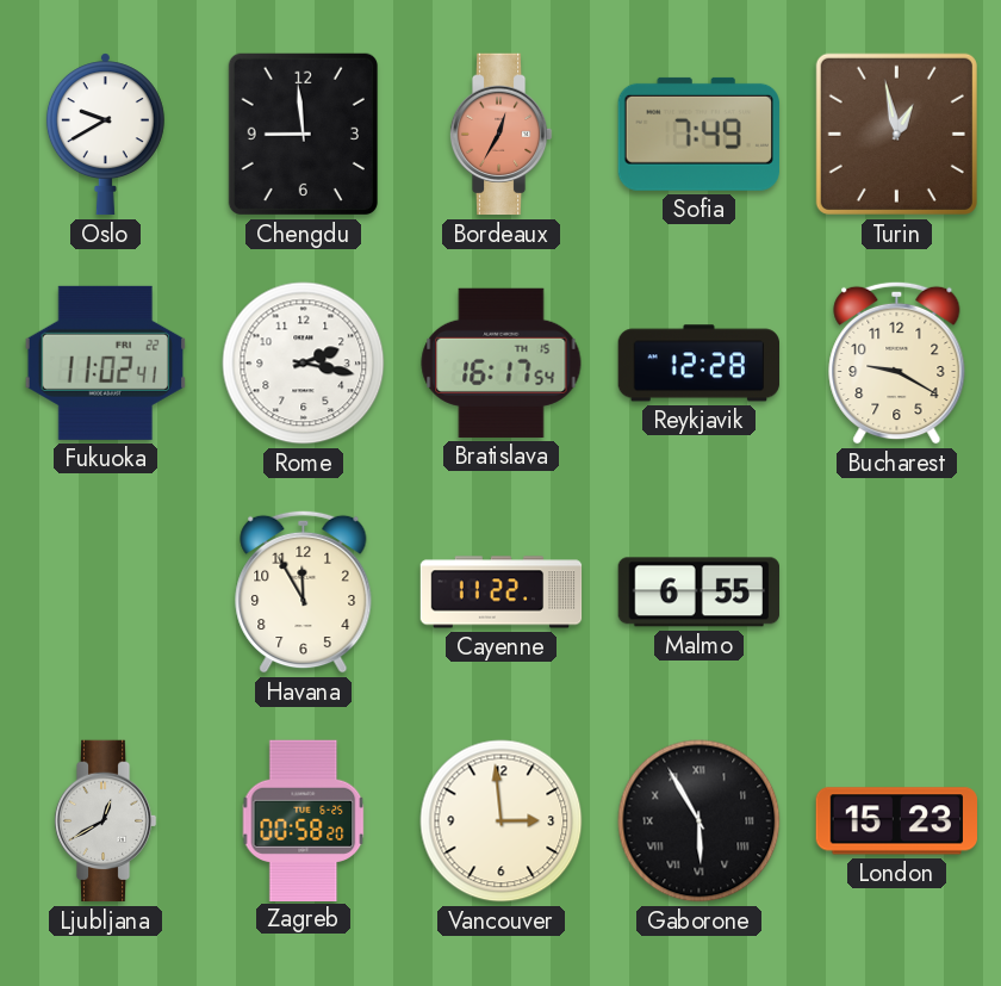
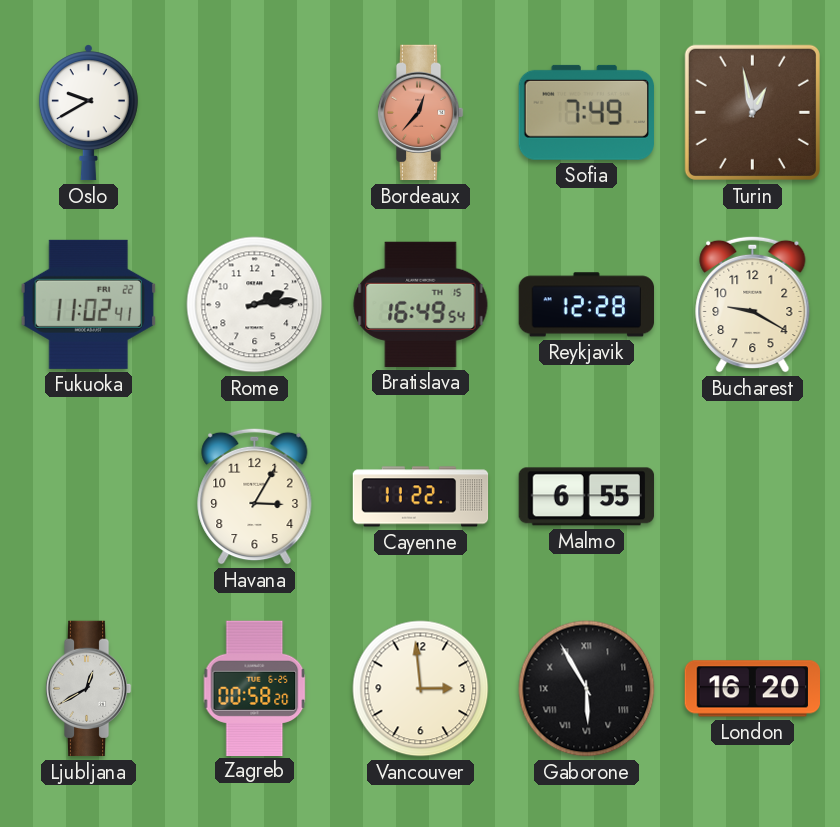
Chengdu: 8:59 -> none (303, 134)
Bordeaux: 12:35 -> 12:37 (420, 113)
Rome: 2:17 -> 2:14 (255, 305)
Bratislava: 16:17 -> 16:49 (421, 304)
Havana: 11:55 -> 3:05 (255, 496)
London: 15:23 -> 16:20 (752, 689)
